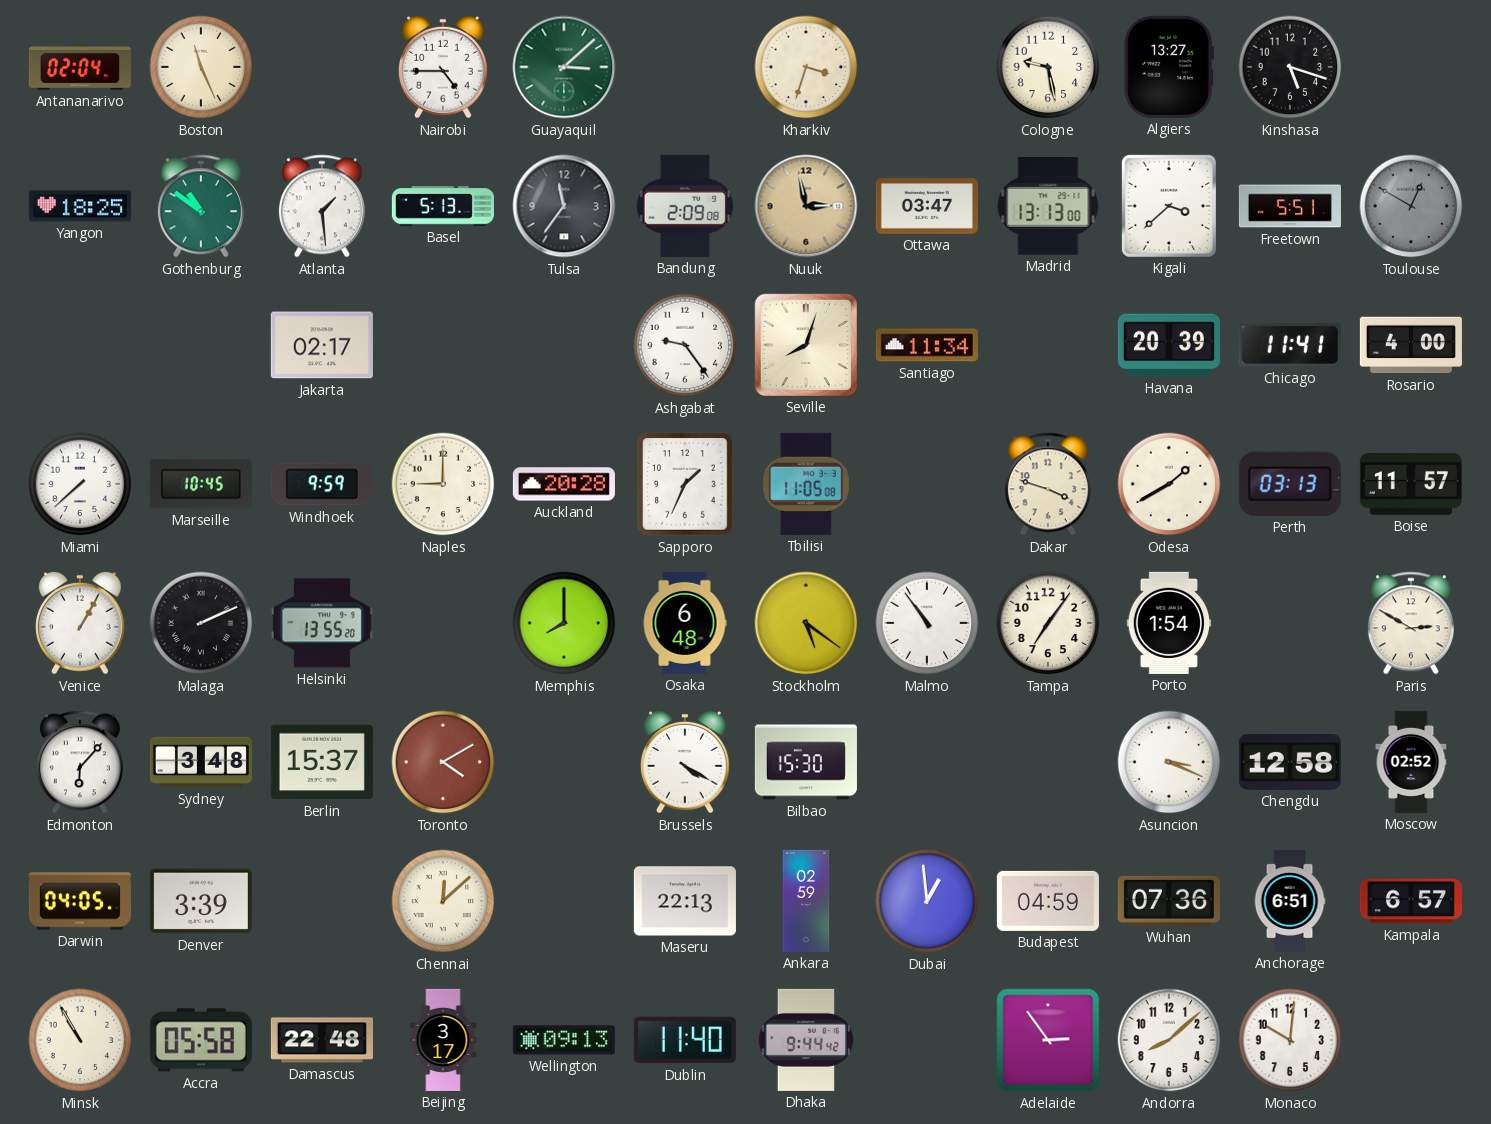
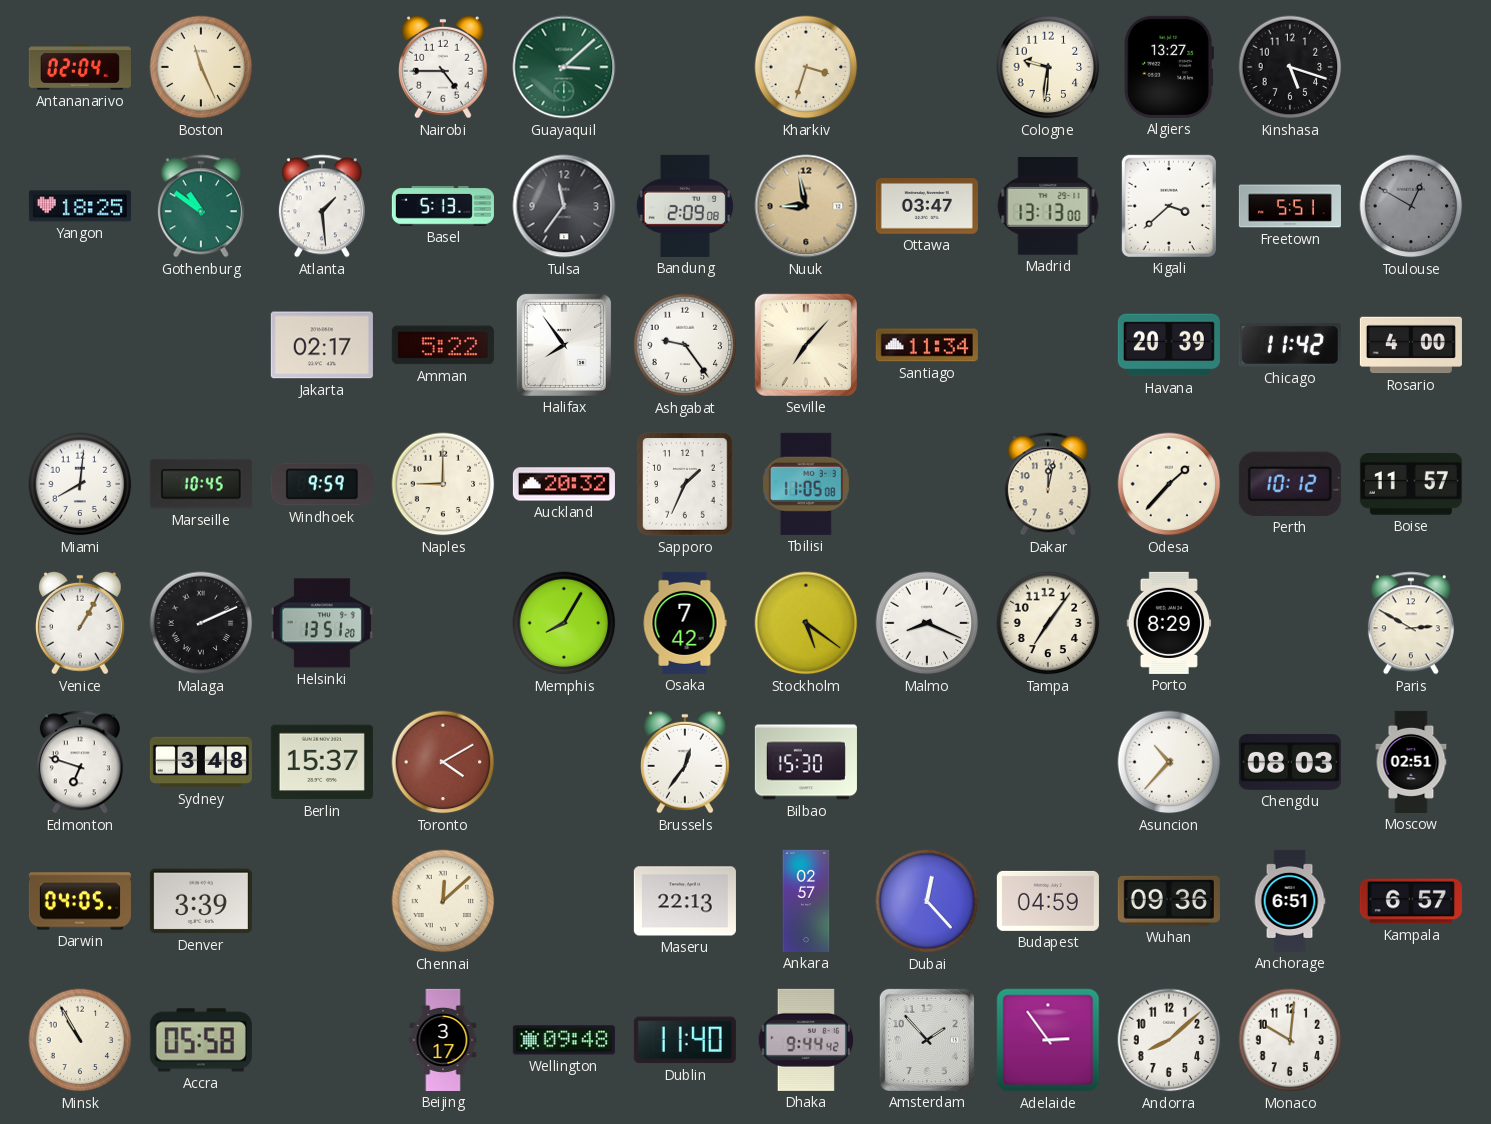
Cologne: 9:28 -> 9:31 (1048, 67)
Nuuk: 2:58 -> 8:58 (806, 206)
Amman: none -> 5:22 (443, 345)
Halifax: none -> 7:54 (564, 345)
Seville: 8:03 -> 7:07 (806, 345)
Chicago: 11:41 -> 11:42 (1290, 345)
Miami: 7:38 -> 8:01 (80, 484)
Auckland: 20:28 -> 20:32 (564, 484)
Dakar: 3:48 -> 12:02 (1048, 484)
Odesa: 1:40 -> 1:37 (1169, 484)
Perth: 03:13 -> 10:12 (1290, 484)
Helsinki: 13:55 -> 13:51 (322, 623)
Memphis: 8:00 -> 8:05 (564, 623)
Osaka: 6:48 -> 7:42 (685, 623)
Malmo: 10:54 -> 8:19 (927, 623)
Porto: 1:54 -> 8:29 (1169, 623)
Edmonton: 6:07 -> 6:48 (80, 762)
Brussels: 4:20 -> 12:36 (685, 762)
Asuncion: 3:19 -> 10:37 (1169, 762)
Chengdu: 12:58 -> 08:03 (1290, 762)
Moscow: 02:52 -> 02:51 (1411, 762)
Ankara: 02:59 -> 02:57 (806, 901)
Dubai: 12:59 -> 12:23 (927, 901)
Wuhan: 07:36 -> 09:36 (1169, 901)
Damascus: 22:48 -> none (322, 1040)
Wellington: 09:13 -> 09:48 (564, 1040)
Amsterdam: none -> 1:53 (927, 1040)
